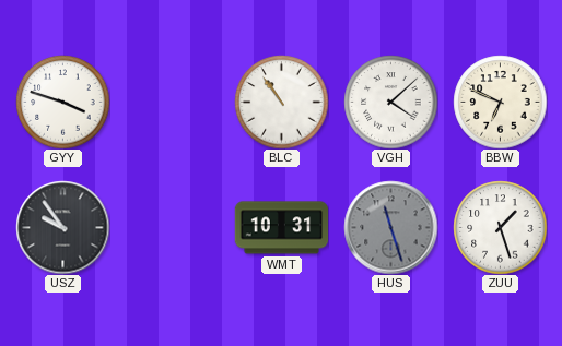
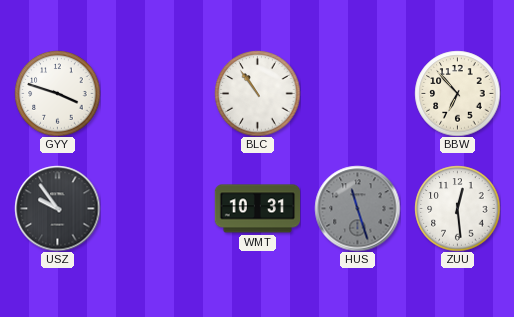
VGH: 4:08 -> none (390, 102)
BBW: 6:49 -> 6:53 (457, 93)
ZUU: 1:27 -> 12:29 (457, 208)
